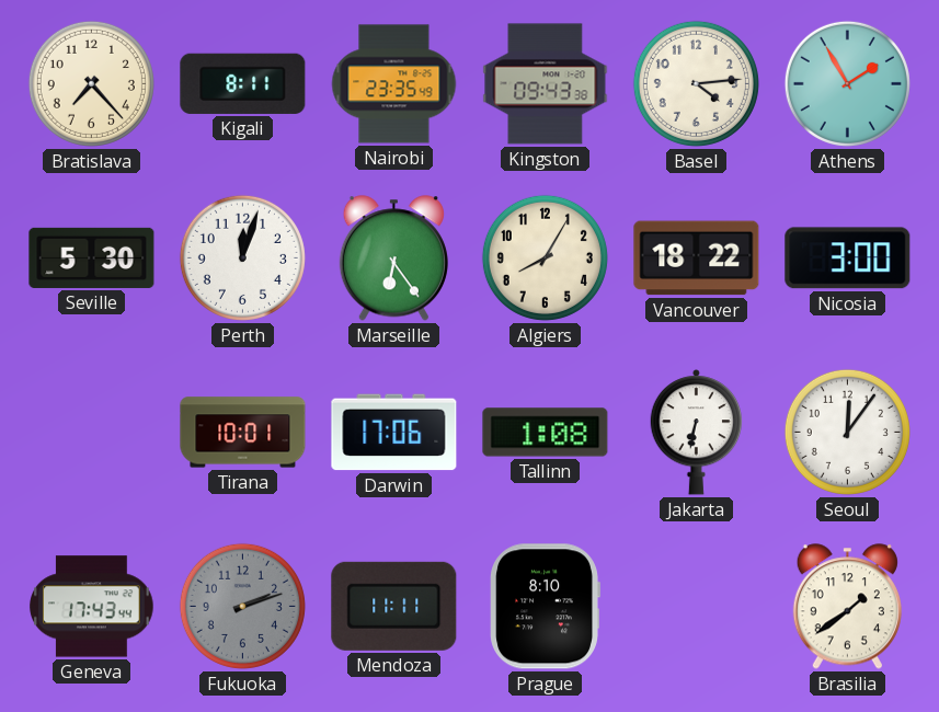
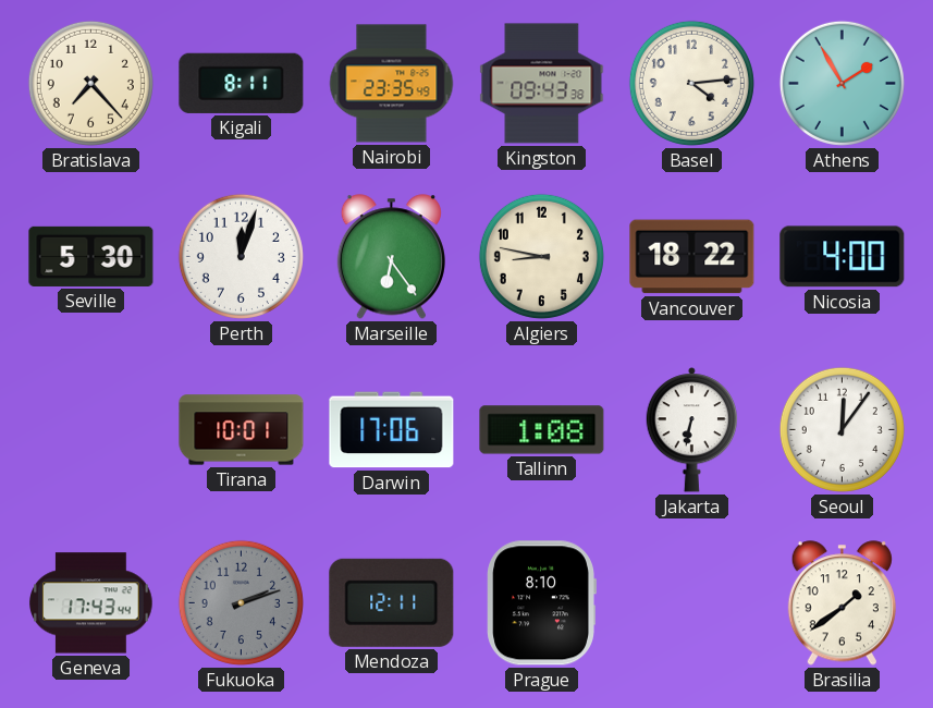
Algiers: 8:05 -> 8:47 (541, 256)
Nicosia: 3:00 -> 4:00 (843, 257)
Mendoza: 11:11 -> 12:11 (392, 602)
